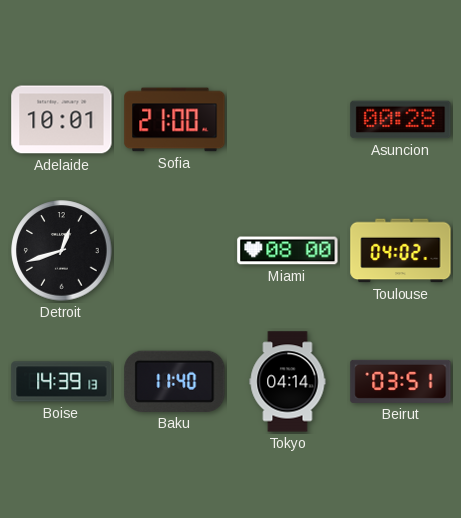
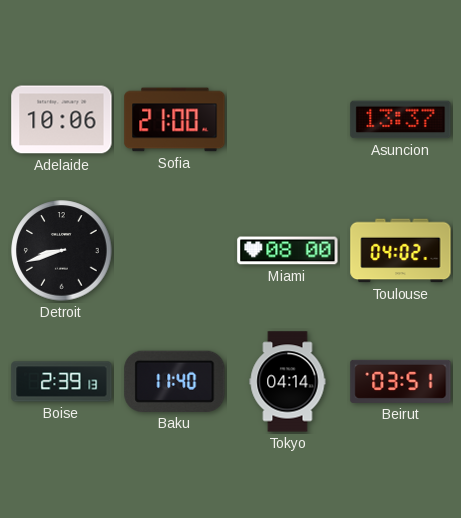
Adelaide: 10:01 -> 10:06 (62, 120)
Asuncion: 00:28 -> 13:37 (401, 120)
Detroit: 12:42 -> 8:42 (62, 251)
Boise: 14:39 -> 2:39 (62, 382)
